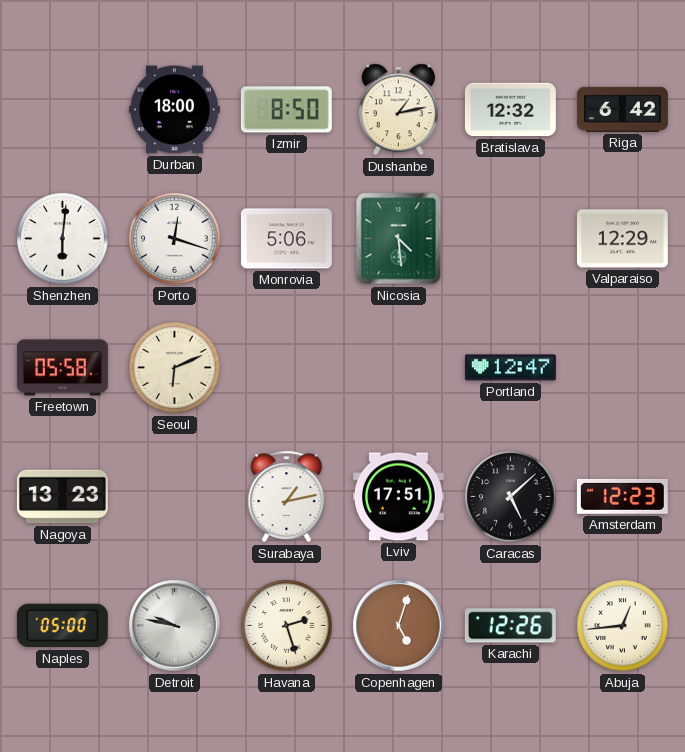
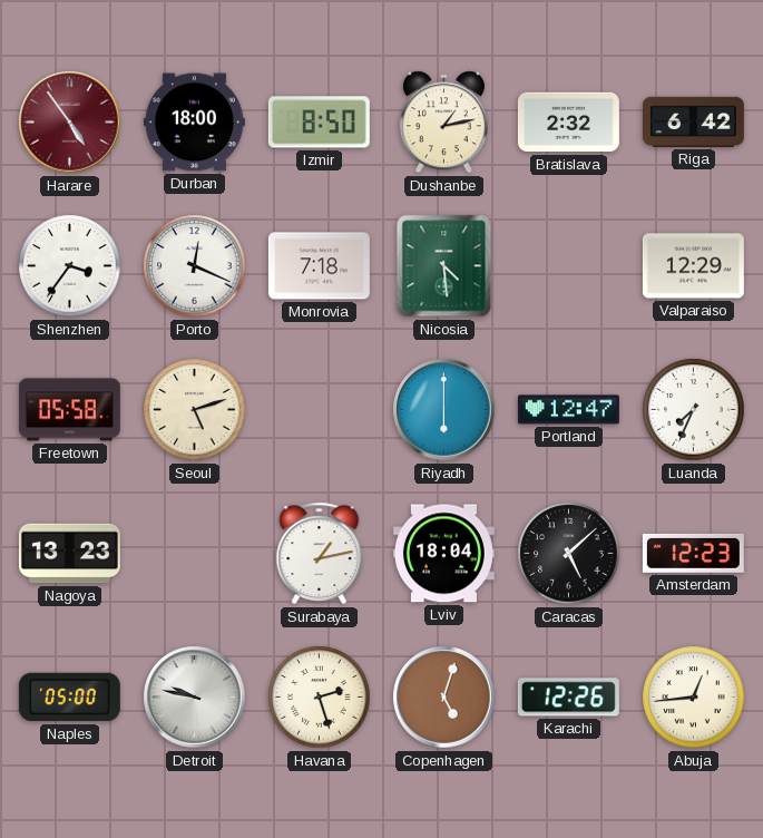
Harare: none -> 4:54 (70, 123)
Bratislava: 12:32 -> 2:32 (568, 123)
Shenzhen: 6:01 -> 3:36 (70, 266)
Porto: 12:18 -> 12:19 (195, 266)
Monrovia: 5:06 -> 7:18 (319, 266)
Seoul: 6:11 -> 5:12 (195, 410)
Riyadh: none -> 6:00 (444, 410)
Luanda: none -> 7:34 (694, 410)
Lviv: 17:51 -> 18:04 (443, 554)
